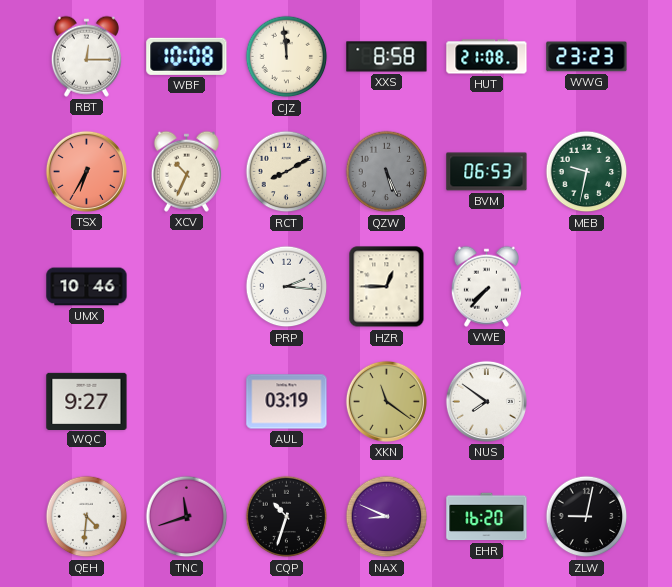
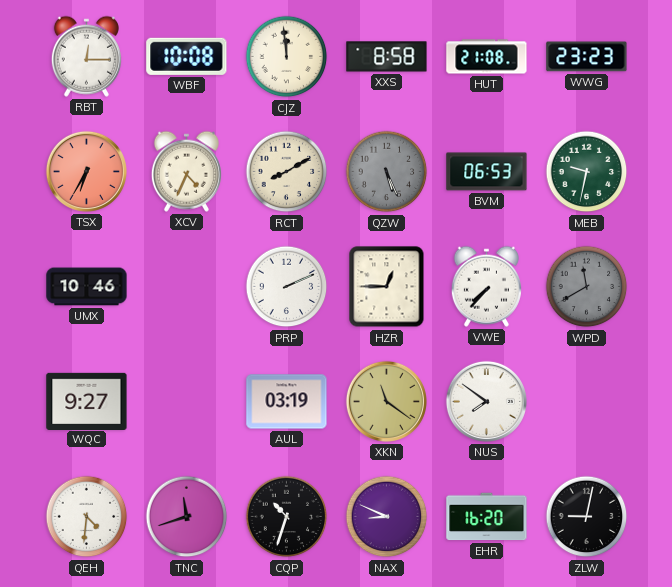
XCV: 10:34 -> 4:34 (186, 171)
PRP: 2:16 -> 2:11 (287, 287)
WPD: none -> 11:40 (587, 287)
